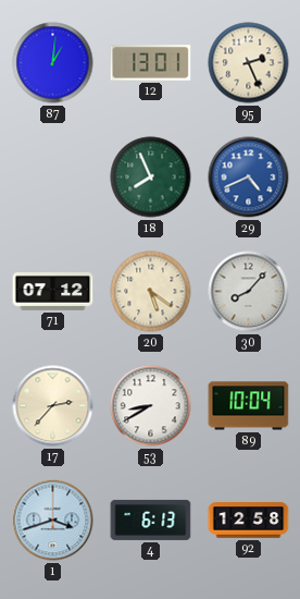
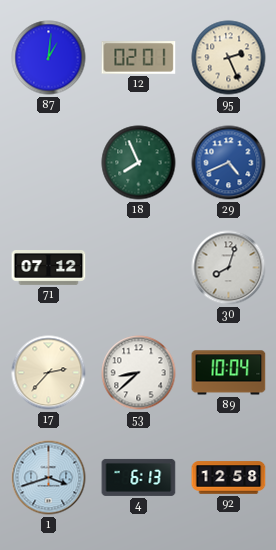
12: 13:01 -> 02:01 (139, 58)
20: 5:21 -> none (151, 292)
30: 8:07 -> 8:03 (229, 268)
53: 8:40 -> 8:38 (139, 373)
